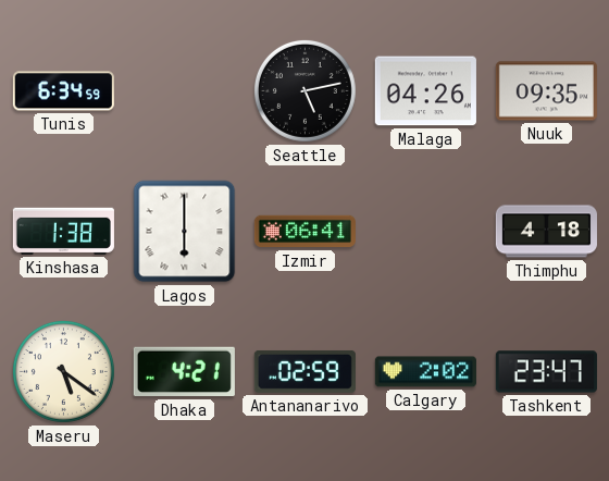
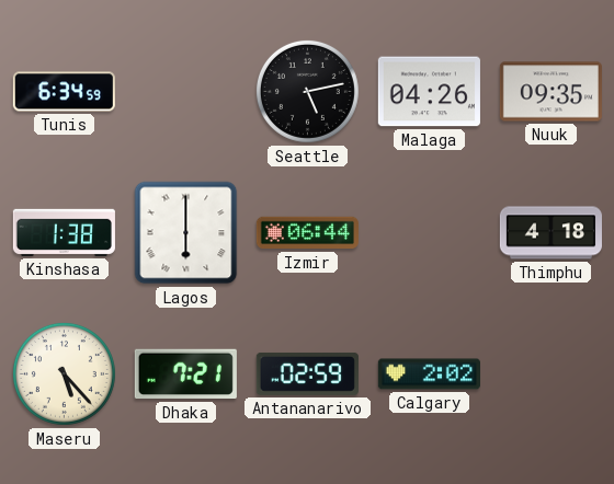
Izmir: 06:41 -> 06:44 (307, 233)
Maseru: 5:21 -> 5:23 (64, 373)
Dhaka: 4:21 -> 7:21 (185, 374)
Tashkent: 23:47 -> none (546, 372)
